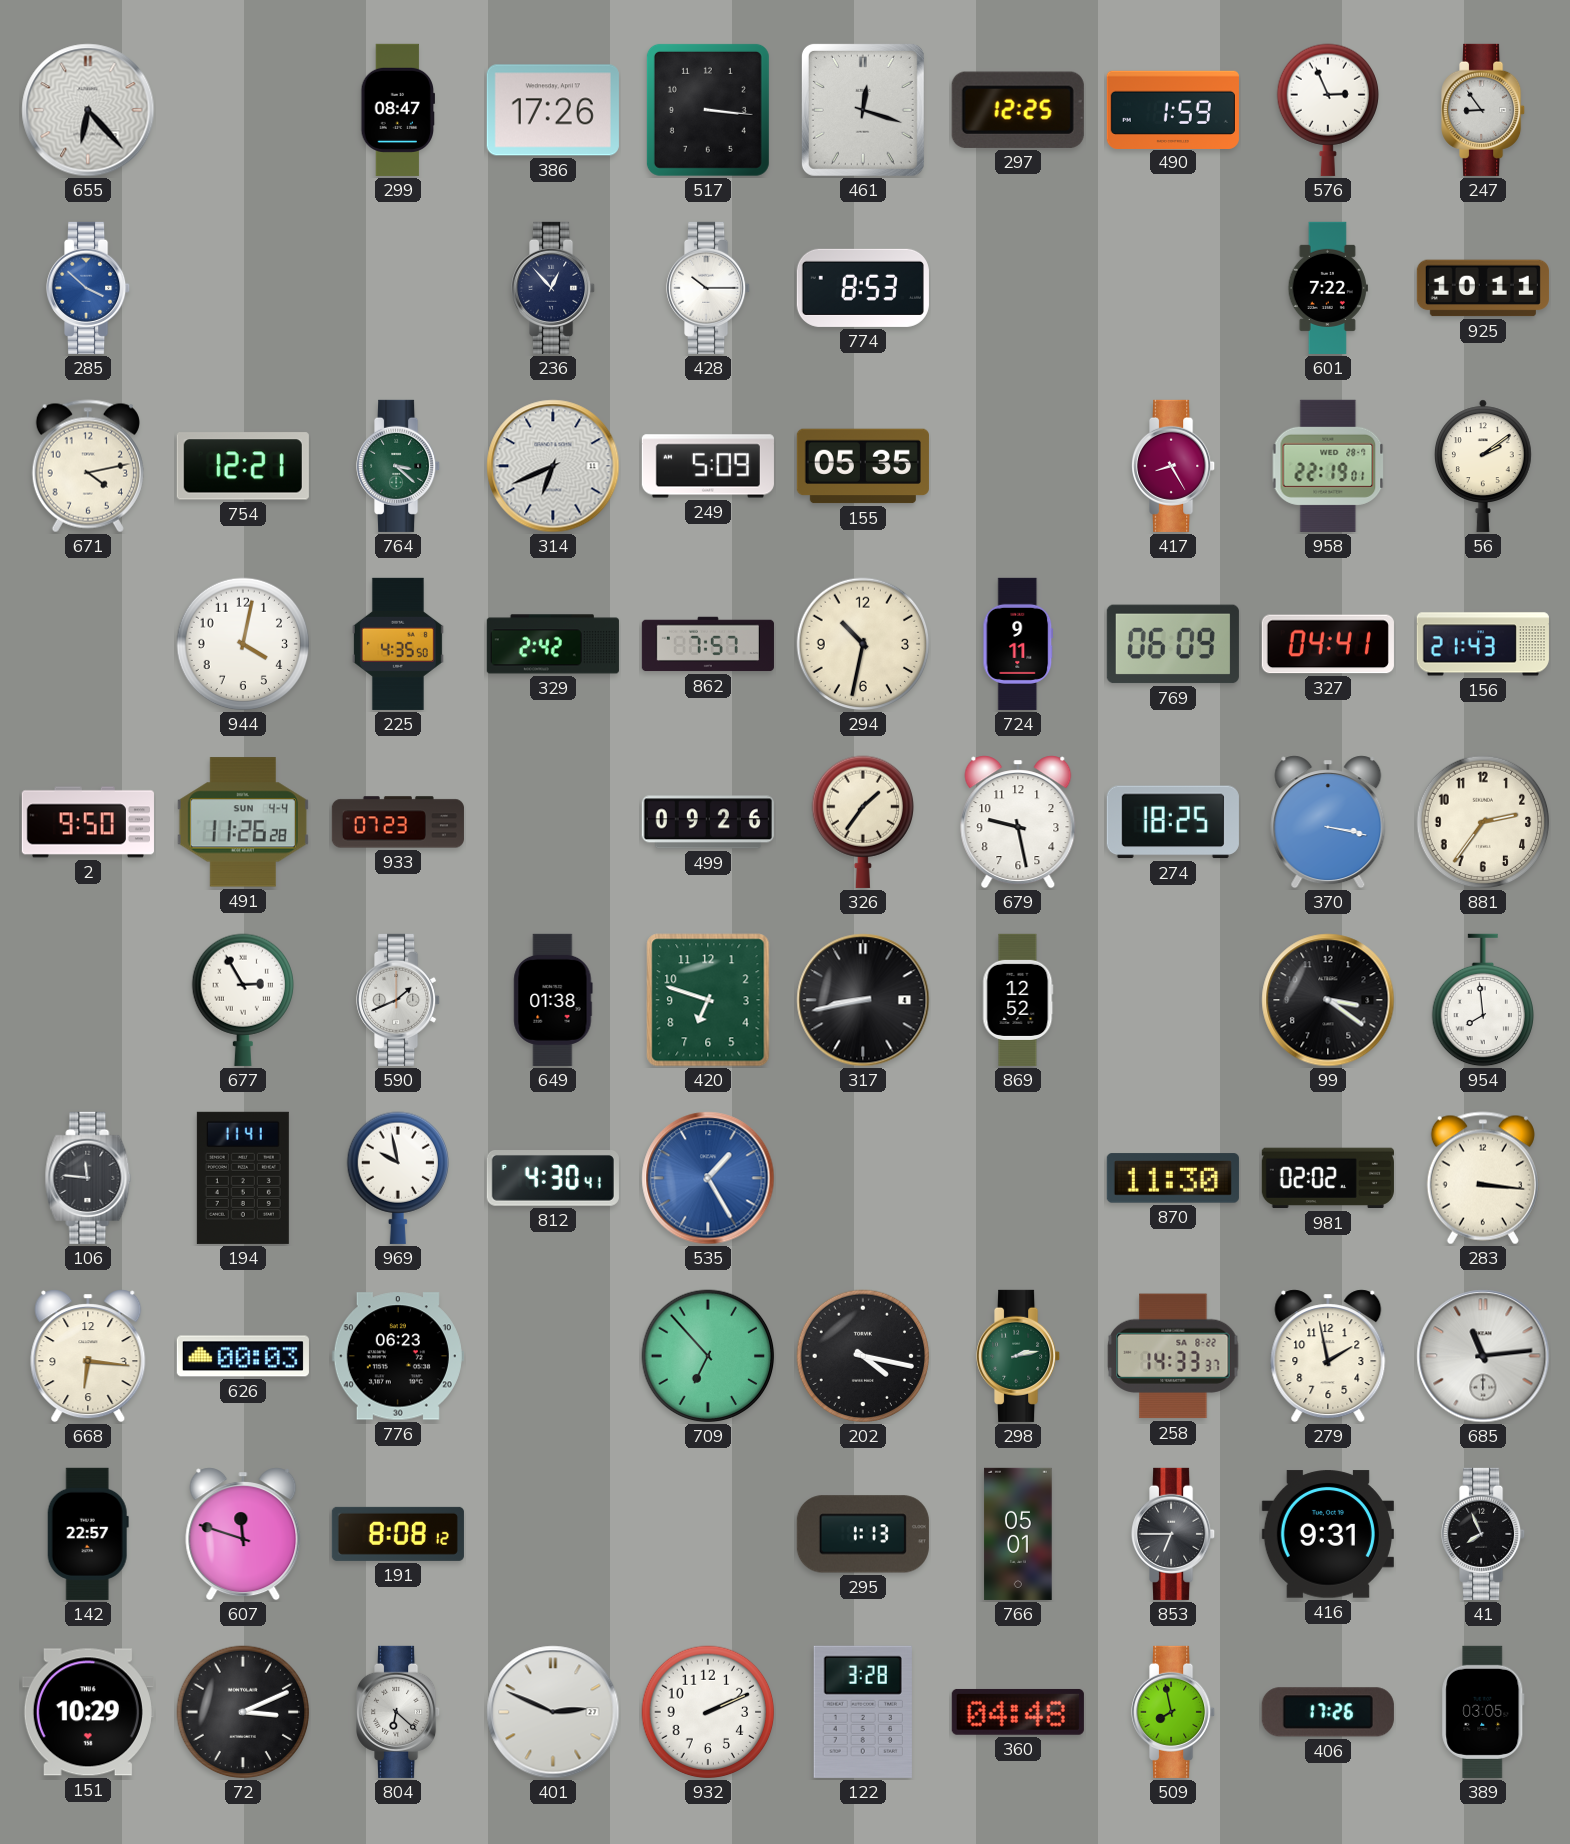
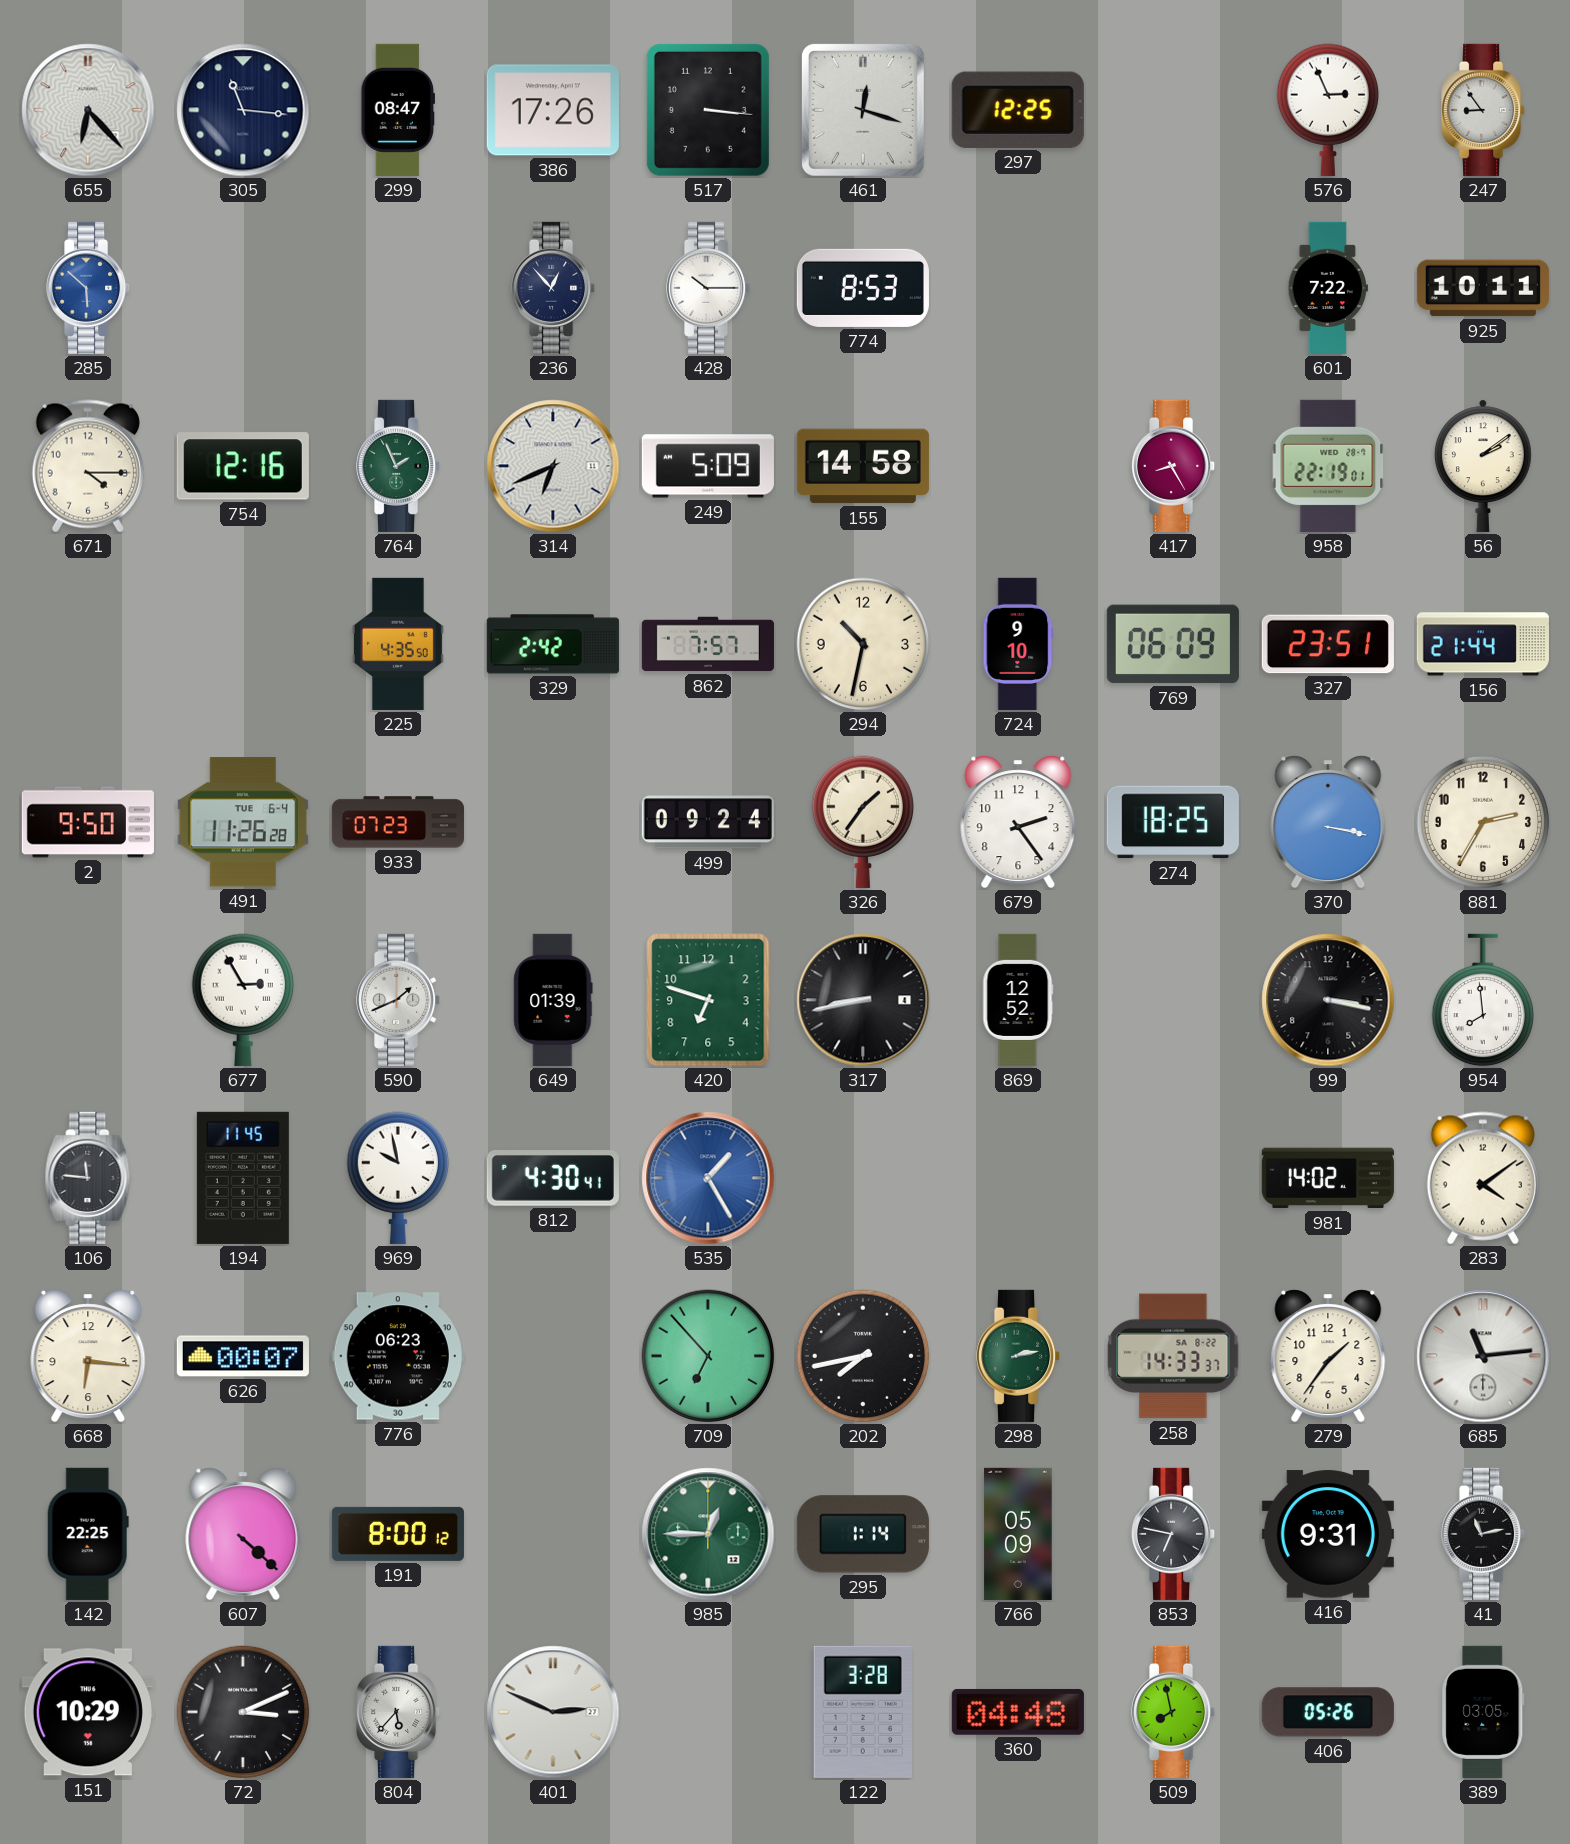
305: none -> 11:16 (243, 110)
490: 1:59 -> none (1173, 109)
285: 3:52 -> 5:52 (89, 288)
671: 4:13 -> 4:15 (88, 466)
754: 12:21 -> 12:16 (243, 466)
764: 3:22 -> 1:56 (399, 466)
155: 05:35 -> 14:58 (863, 466)
944: 4:02 -> none (243, 644)
724: 9:11 -> 9:10 (1018, 644)
327: 04:41 -> 23:51 (1328, 644)
156: 21:43 -> 21:44 (1483, 644)
491 date: SUN 4-4 -> TUE 6-4 (243, 822)
499: 09:26 -> 09:24 (708, 822)
679: 9:28 -> 2:24 (1018, 822)
881: 2:36 -> 2:35 (1483, 822)
649: 01:38 -> 01:39 (553, 1000)
99: 3:21 -> 3:17 (1328, 1000)
194: 11:41 -> 11:45 (243, 1178)
870: 11:30 -> none (1173, 1178)
981: 02:02 -> 14:02 (1328, 1178)
283: 3:16 -> 4:09 (1483, 1178)
626: 00:03 -> 00:07 (243, 1356)
202: 4:17 -> 7:43 (863, 1356)
279: 1:58 -> 1:36 (1328, 1356)
142: 22:57 -> 22:25 (88, 1534)
607: 11:48 -> 4:22 (243, 1534)
191: 8:08 -> 8:00 (398, 1534)
985: none -> 12:45 (708, 1534)
295: 1:13 -> 1:14 (863, 1534)
766: 05:01 -> 05:09 (1018, 1534)
853: 6:45 -> 6:47 (1174, 1534)
41: 7:56 -> 11:13 (1484, 1534)
804: 6:22 -> 5:37 (399, 1712)
932: 2:11 -> none (708, 1712)
406: 17:26 -> 05:26 (1328, 1712)
